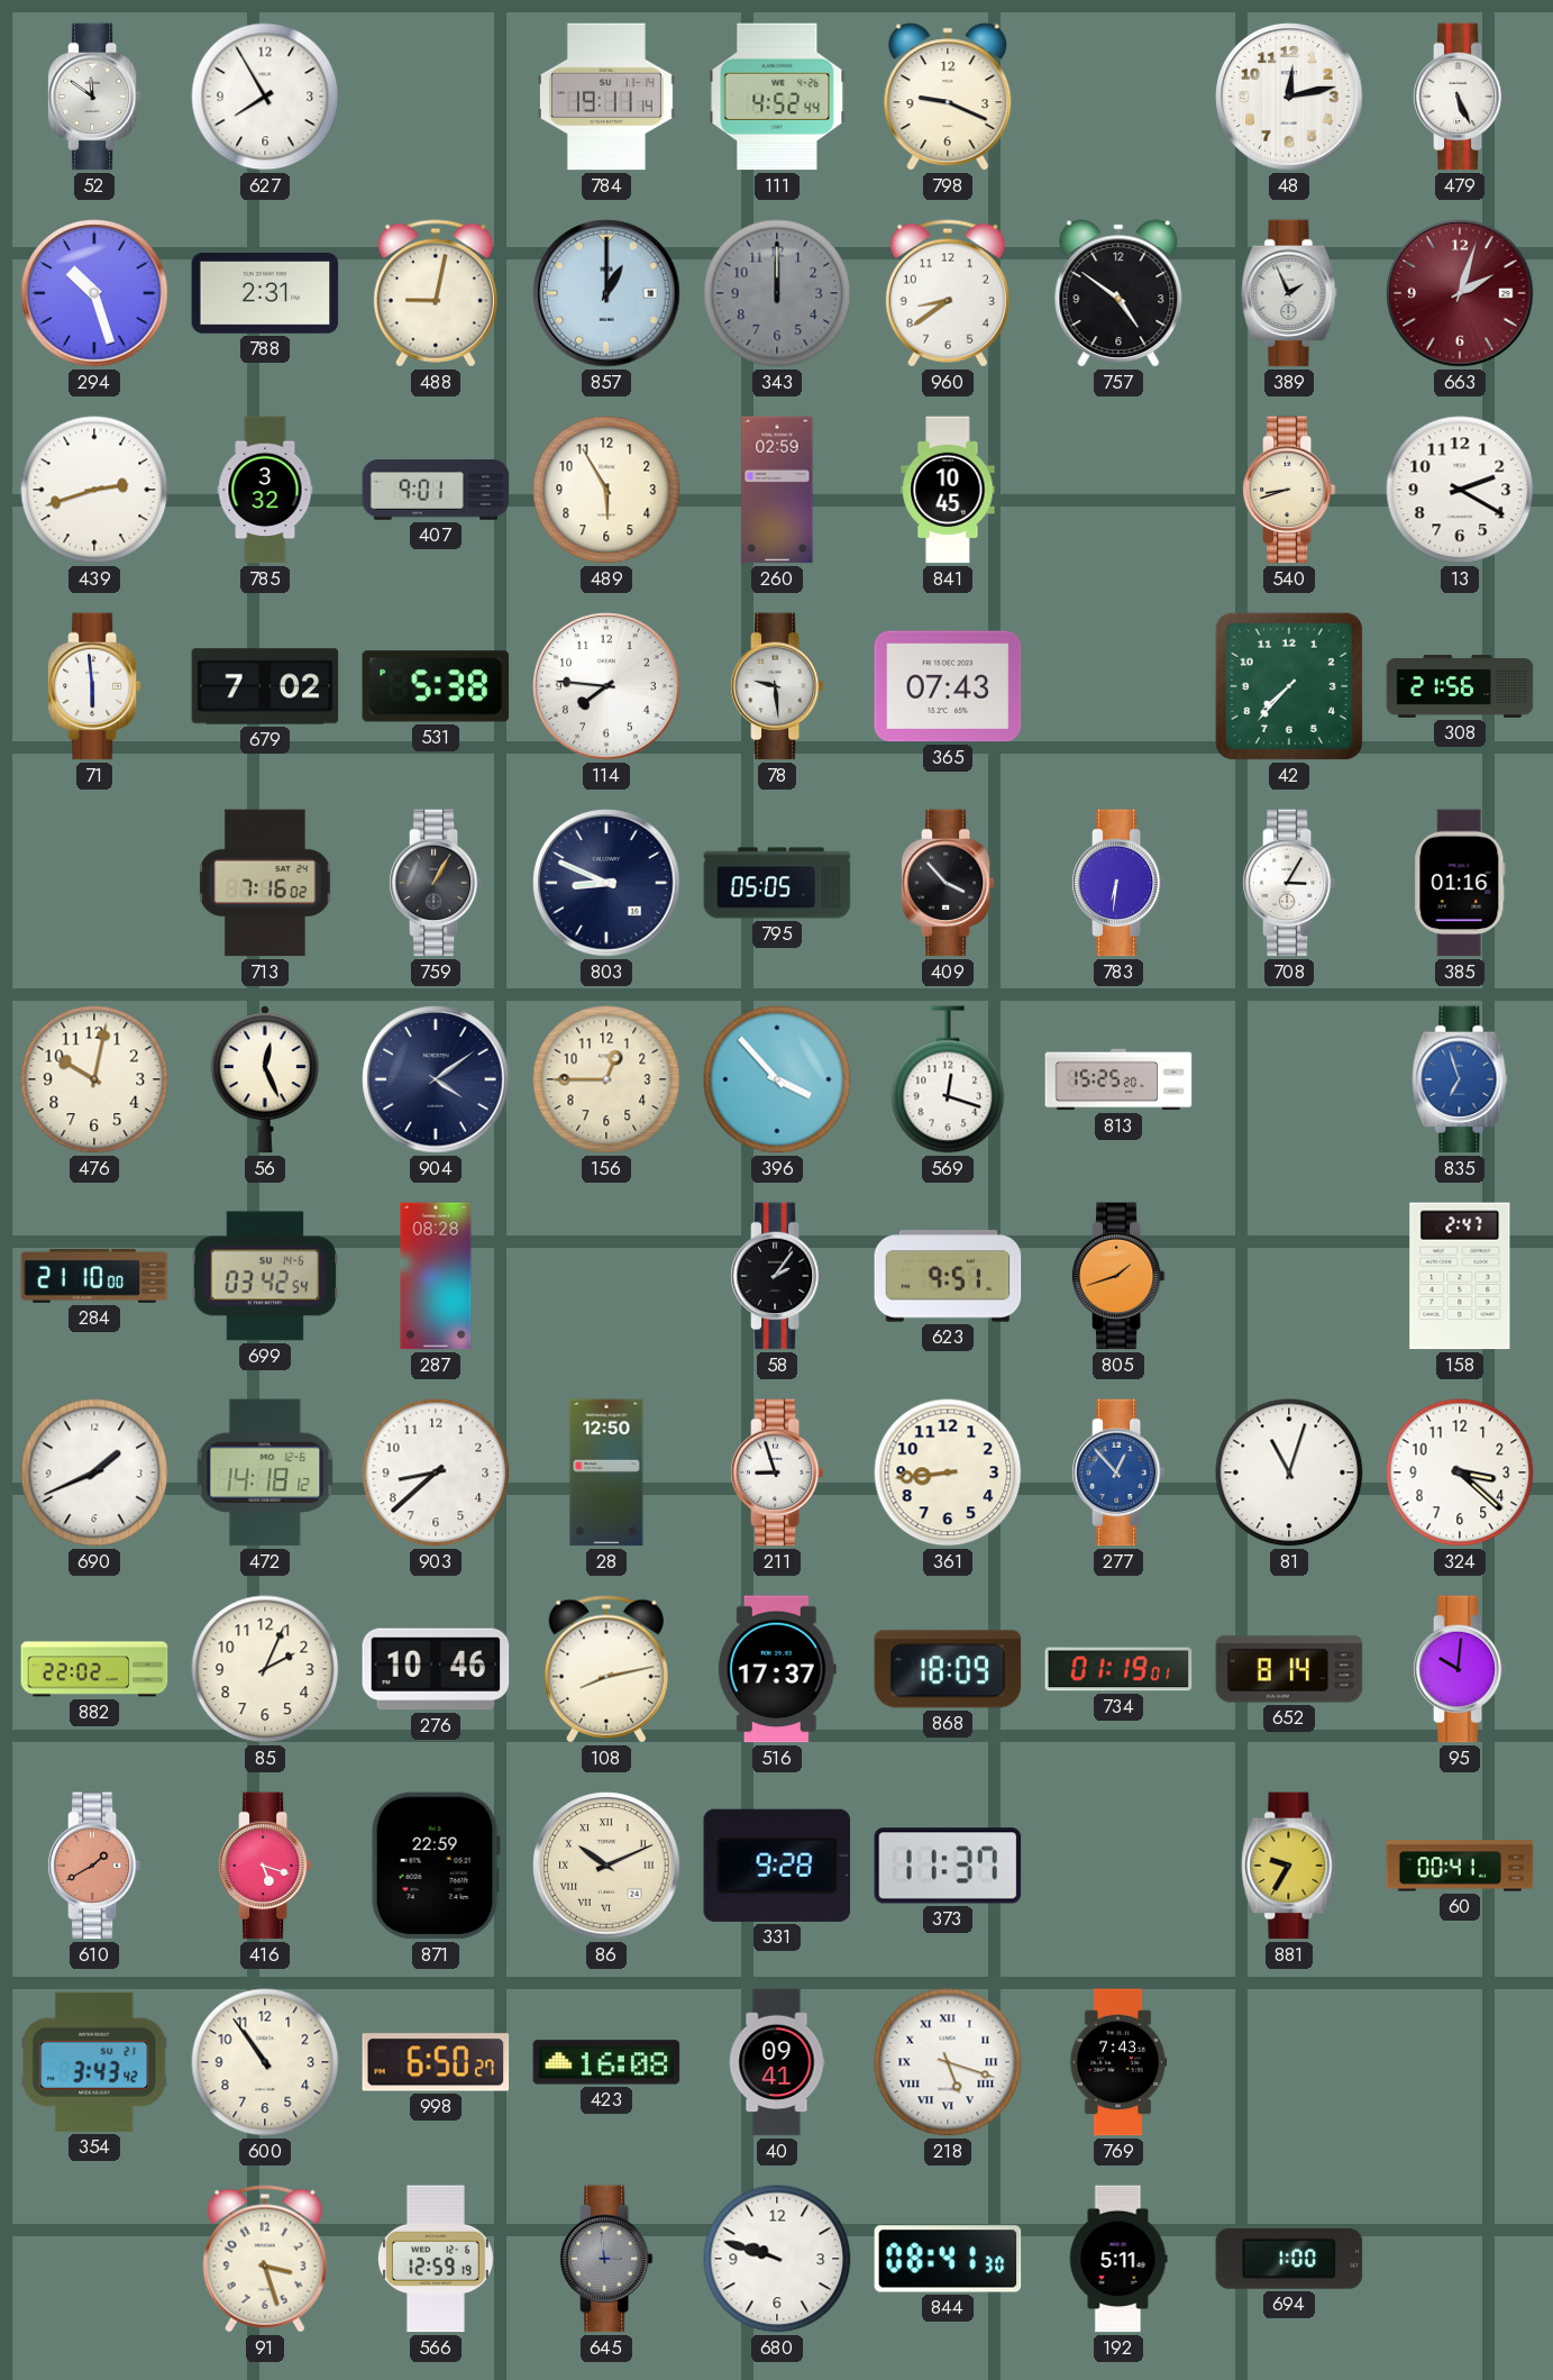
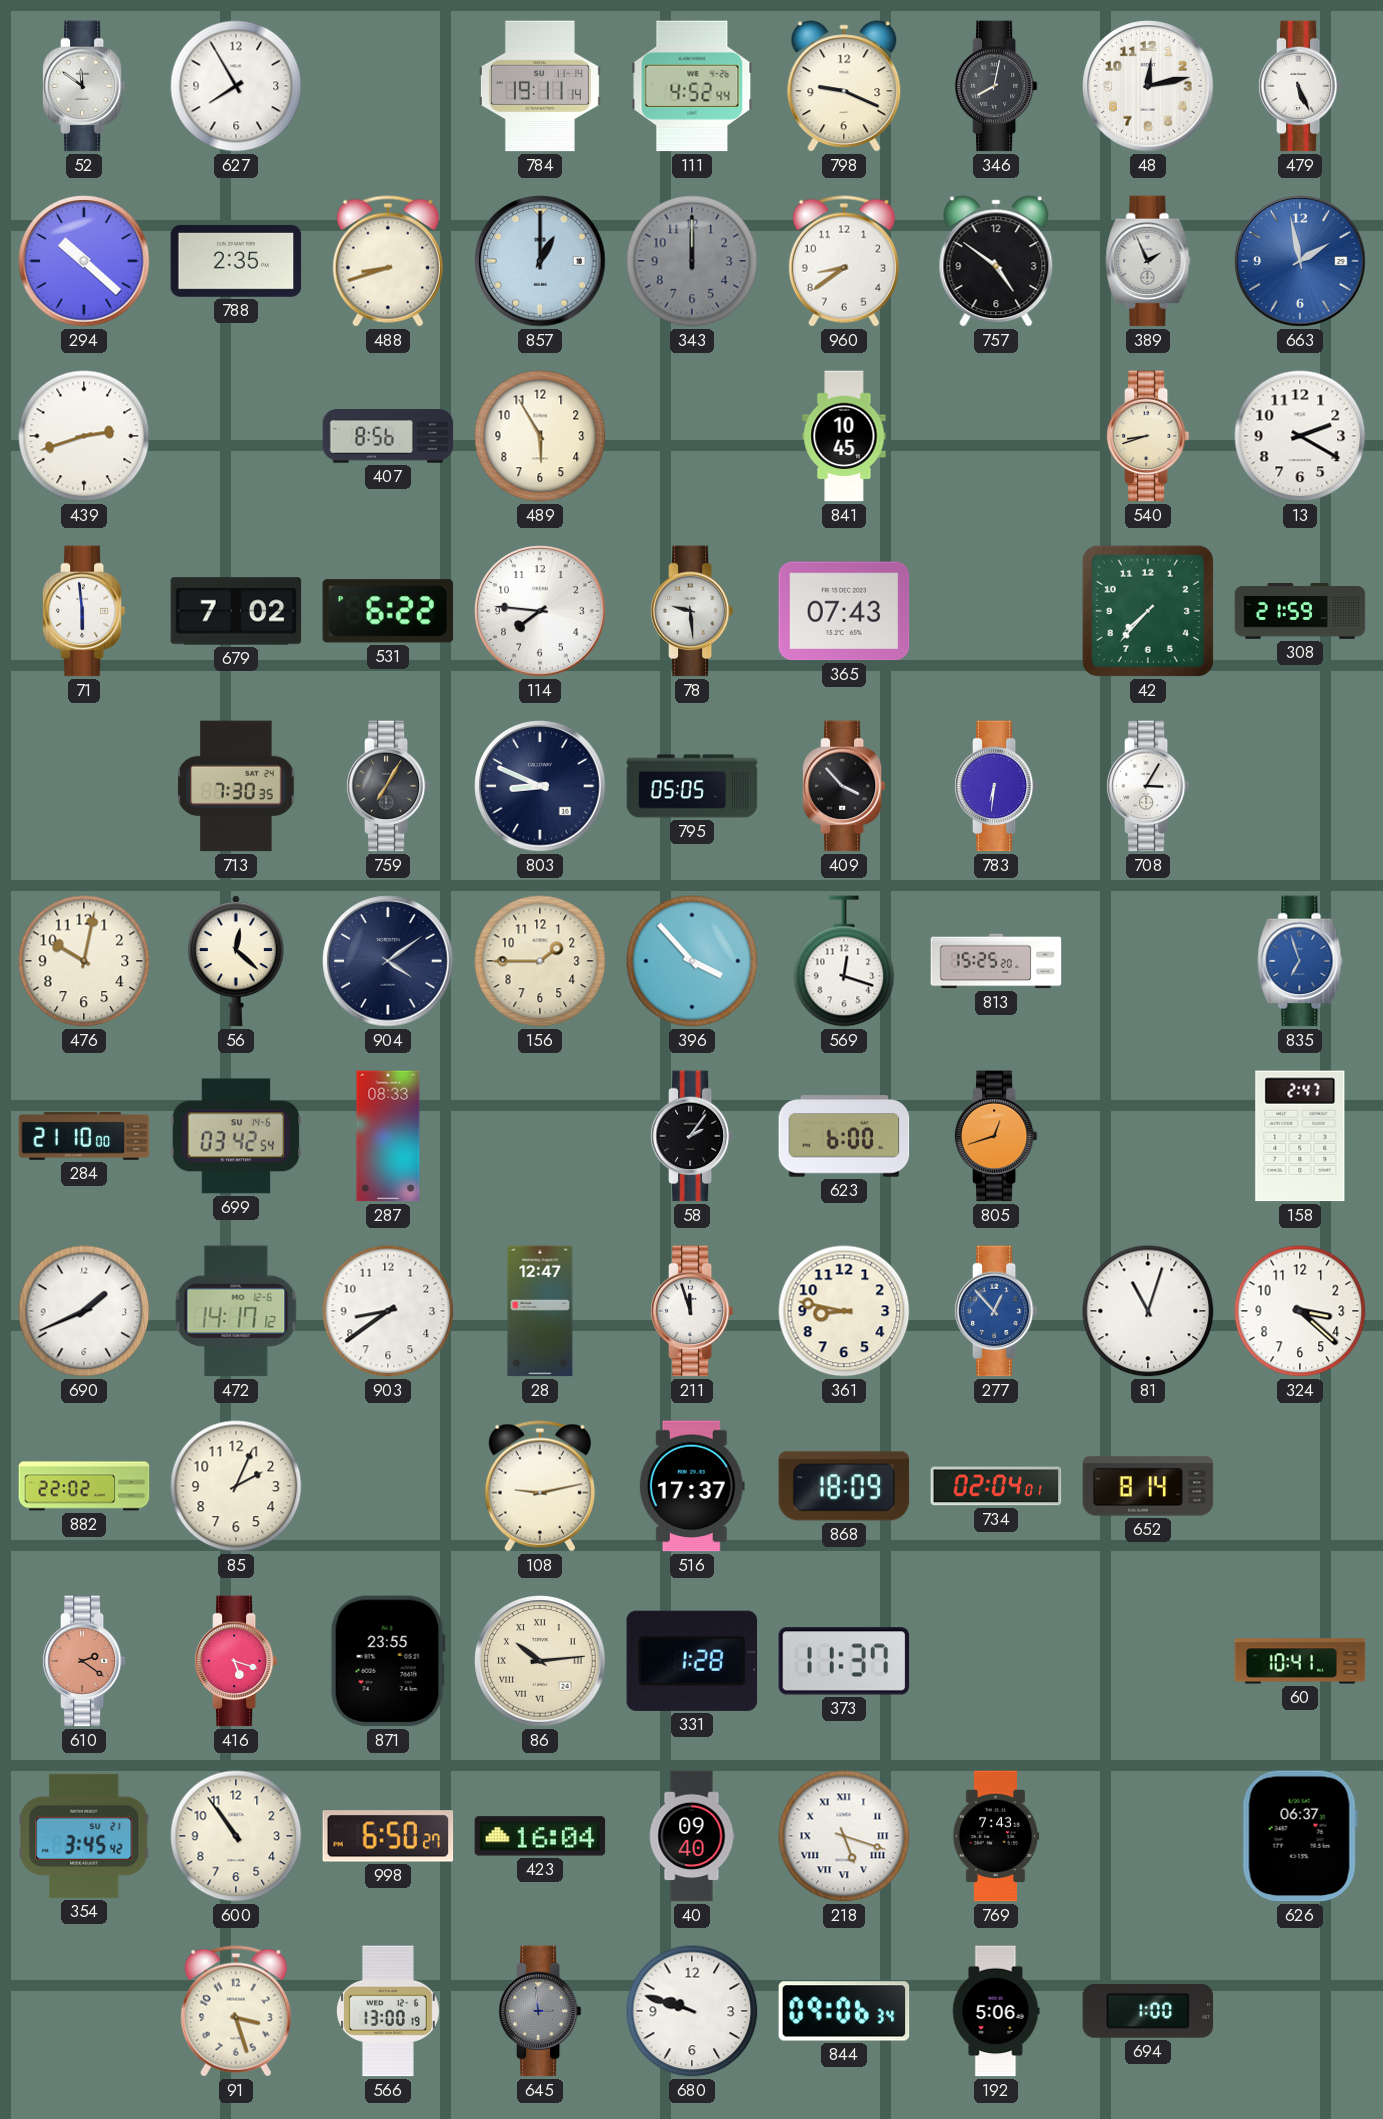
346: none -> 8:02 (996, 86)
294: 10:27 -> 10:22 (84, 261)
788: 2:31 -> 2:35 (236, 261)
488: 9:02 -> 8:42 (388, 261)
663: 2:03 -> 1:58 (1300, 261)
663 dial: burgundy -> blue (1300, 261)
785: 3:32 -> none (265, 490)
407: 9:01 -> 8:56 (388, 436)
260: 02:59 -> none (777, 490)
531: 5:38 -> 6:22 (388, 611)
308: 21:56 -> 21:59 (1300, 612)
713: 7:16 -> 7:30 (236, 786)
759: 1:05 -> 7:05 (388, 786)
385: 01:16 -> none (1460, 883)
56: 12:26 -> 12:22 (236, 961)
156: 12:45 -> 1:45 (540, 961)
287: 08:28 -> 08:33 (388, 1136)
623: 9:51 -> 6:00 (844, 1136)
805: 1:42 -> 12:42 (996, 1136)
472: 14:18 -> 14:17 (236, 1311)
903: 8:38 -> 8:39 (388, 1311)
28: 12:50 -> 12:47 (540, 1311)
211: 8:57 -> 11:57 (692, 1311)
361: 8:44 -> 8:47 (844, 1311)
276: 10:46 -> none (436, 1669)
108: 8:13 -> 9:13 (540, 1486)
734: 01:19 -> 02:04 (996, 1486)
95: 10:01 -> none (1460, 1669)
610: 1:40 -> 2:21 (84, 1661)
871: 22:59 -> 23:55 (388, 1661)
86: 10:11 -> 10:14 (540, 1661)
331: 9:28 -> 1:28 (692, 1661)
881: 9:35 -> none (1289, 1866)
60: 00:41 -> 10:41 (1300, 1661)
354: 3:43 -> 3:45 (84, 1836)
423: 16:08 -> 16:04 (540, 1836)
40: 09:41 -> 09:40 (692, 1836)
626: none -> 06:37 (1300, 1836)
566: 12:59 -> 13:00 (388, 2011)
844: 08:41 -> 09:06 (844, 2011)
192: 5:11 -> 5:06 (996, 2011)
